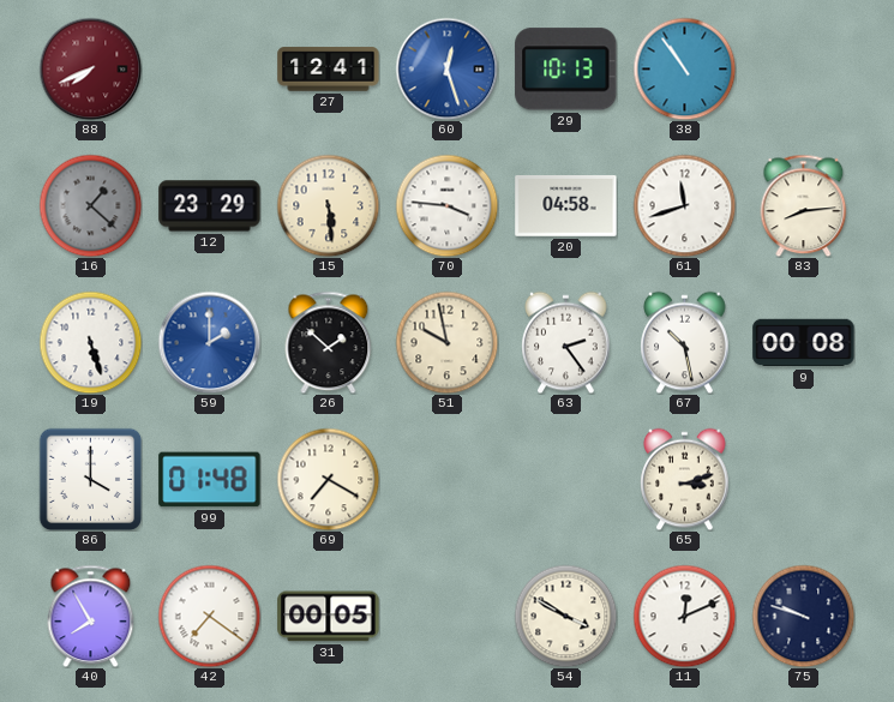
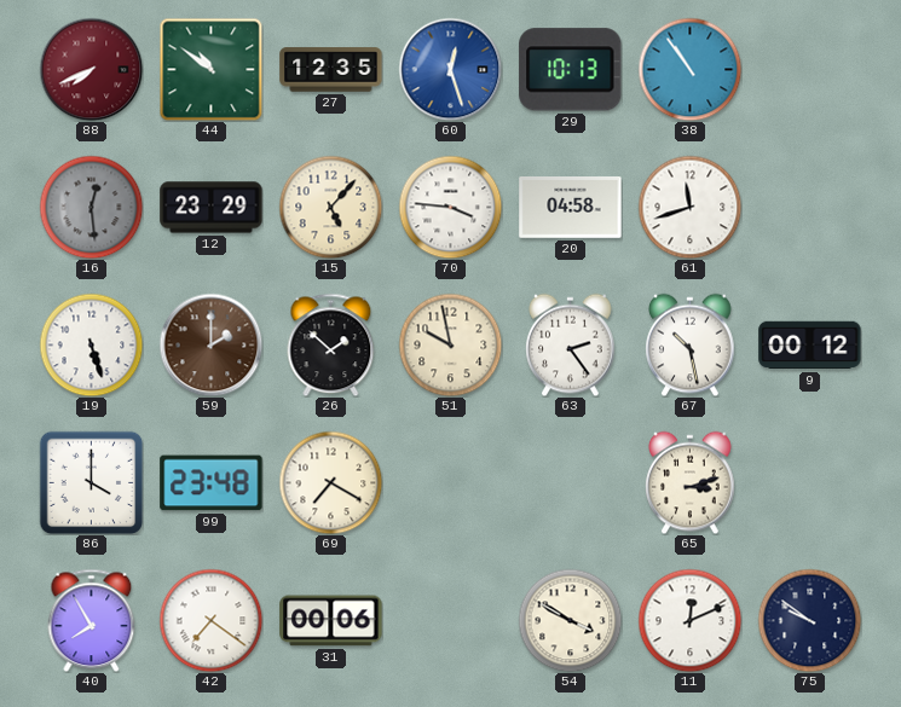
44: none -> 10:51 (210, 69)
27: 12:41 -> 12:35 (331, 70)
16: 1:22 -> 12:29 (91, 207)
15: 5:29 -> 5:07 (330, 207)
83: 8:14 -> none (804, 205)
59 dial: blue -> brown (210, 344)
9: 00:08 -> 00:12 (810, 346)
99: 01:48 -> 23:48 (212, 483)
31: 00:05 -> 00:06 (331, 621)
75: 9:48 -> 9:51 (809, 620)
